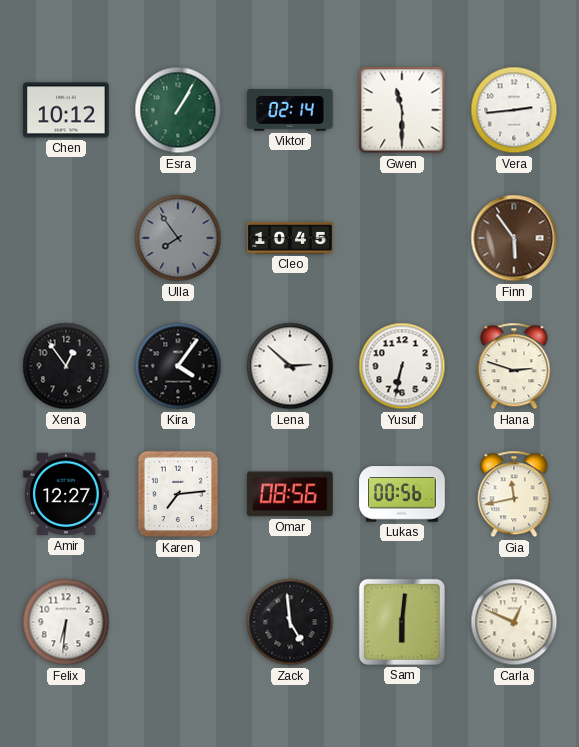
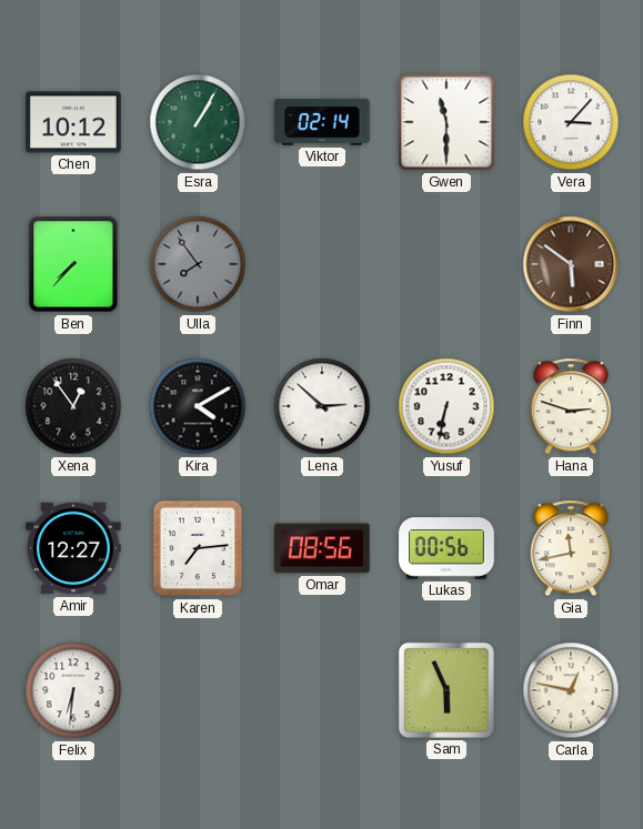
Vera: 2:44 -> 3:07 (571, 122)
Ben: none -> 7:37 (73, 264)
Cleo: 10:45 -> none (290, 239)
Finn: 5:54 -> 5:51 (571, 264)
Kira: 4:06 -> 4:10 (198, 406)
Zack: 4:59 -> none (290, 622)
Sam: 6:01 -> 5:56 (446, 690)
Carla: 12:49 -> 12:47 (571, 690)
